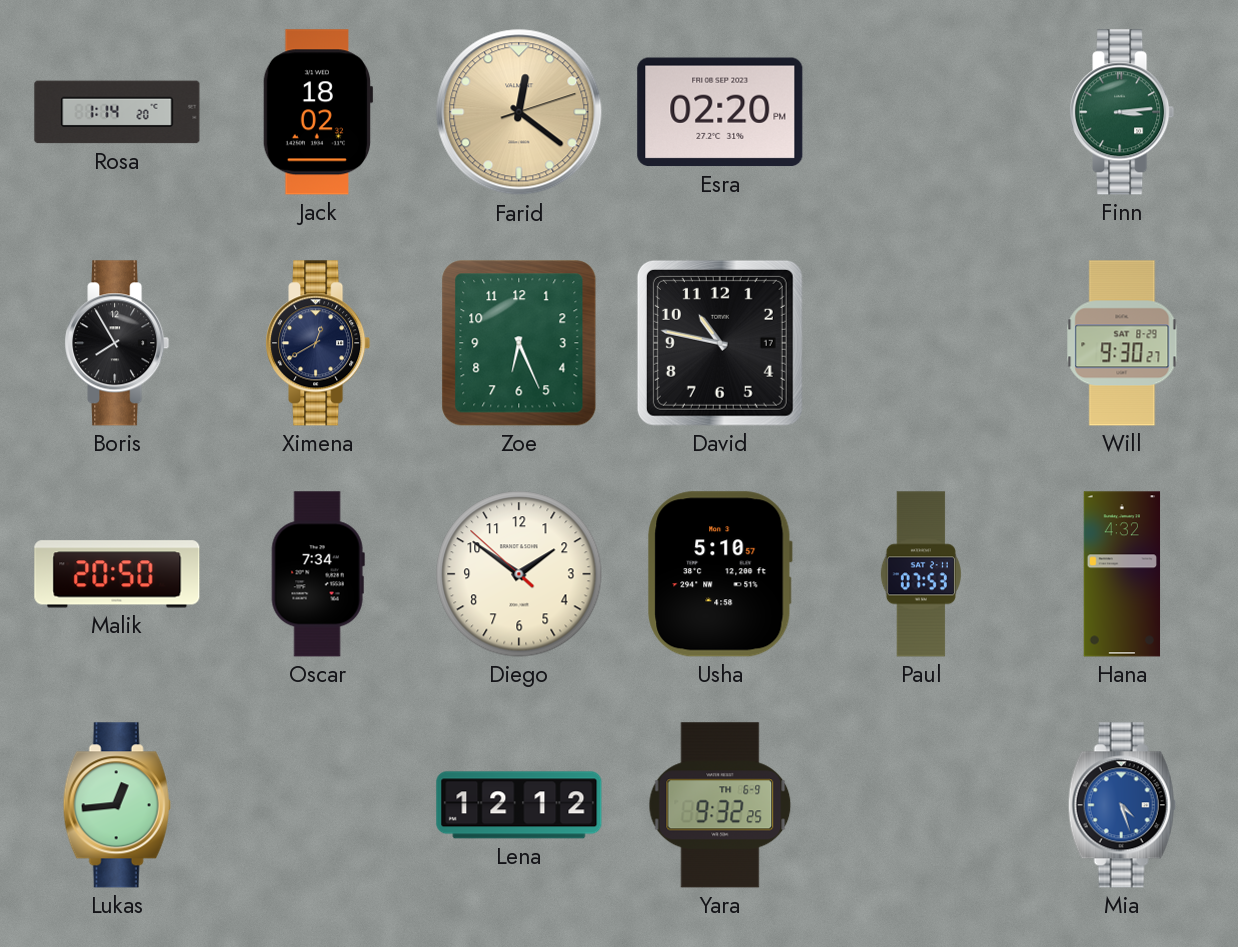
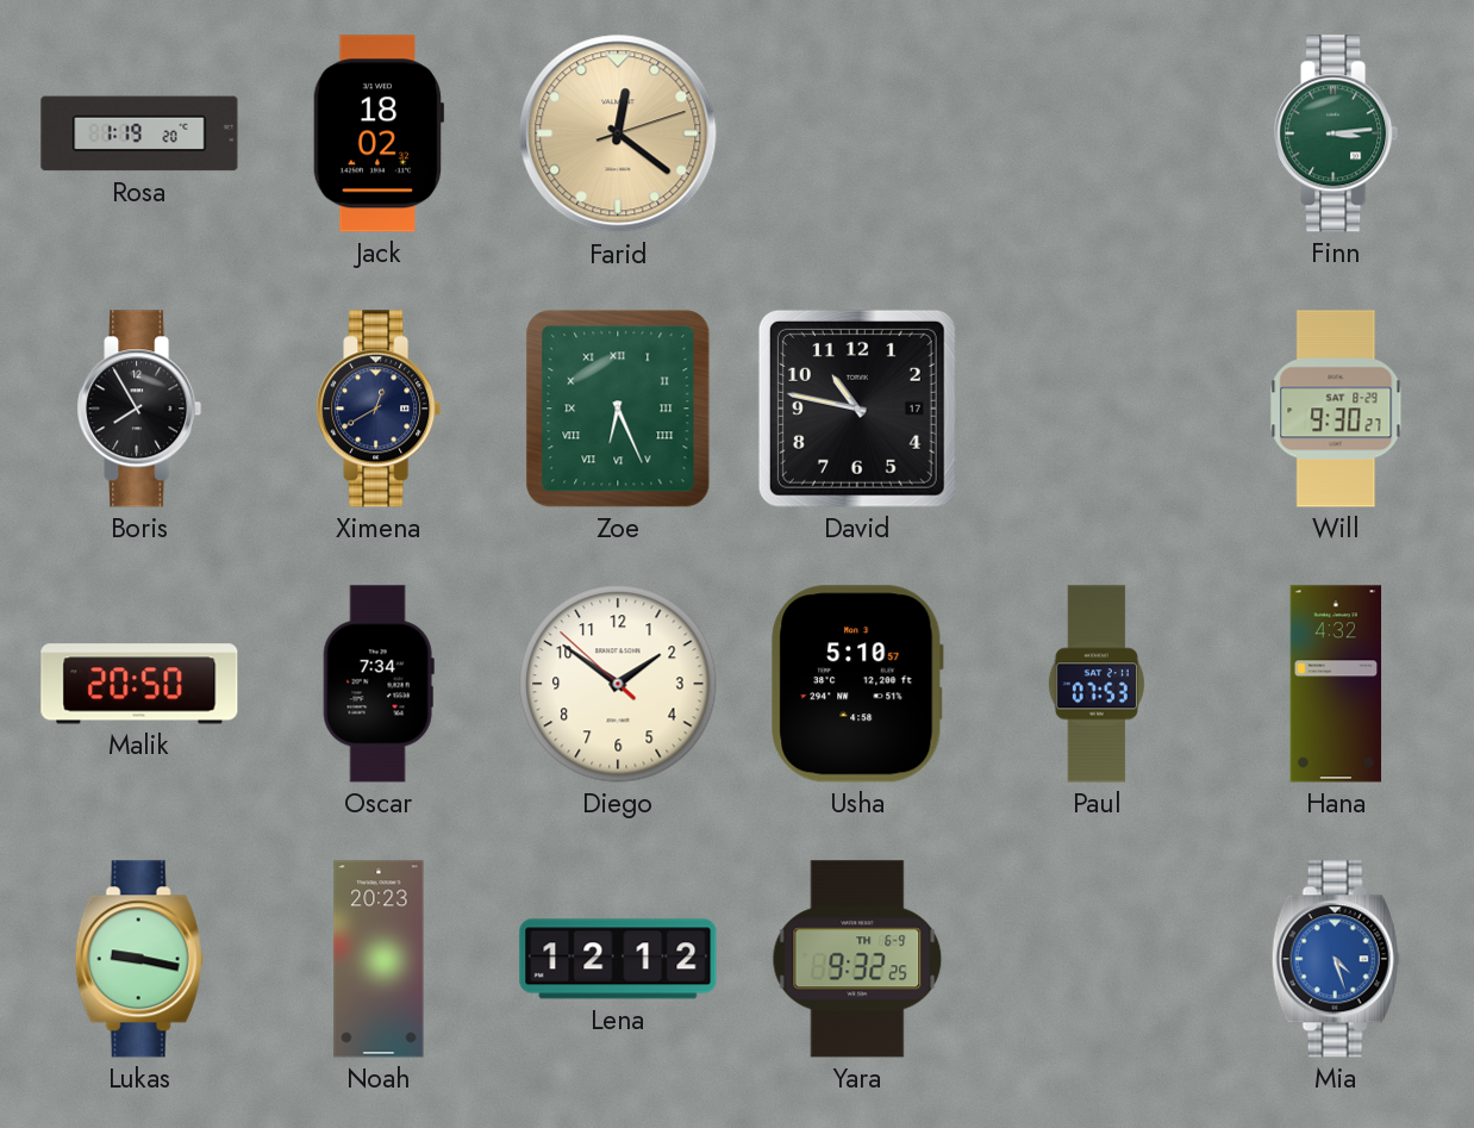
Rosa: 1:14 -> 1:19 (139, 133)
Esra: 02:20 -> none (720, 112)
Zoe numerals: Arabic -> Roman (618, 409)
Lukas: 12:44 -> 9:17 (139, 959)
Noah: none -> 20:23 (379, 959)
